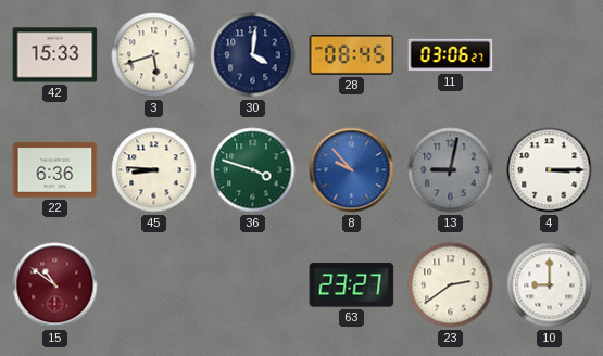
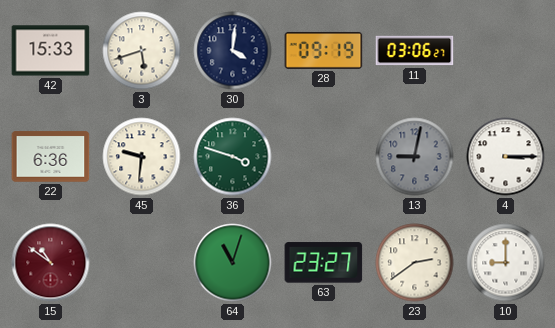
28: 08:45 -> 09:19 (324, 50)
45: 8:46 -> 9:31 (142, 157)
8: 9:53 -> none (352, 170)
64: none -> 11:03 (233, 263)
